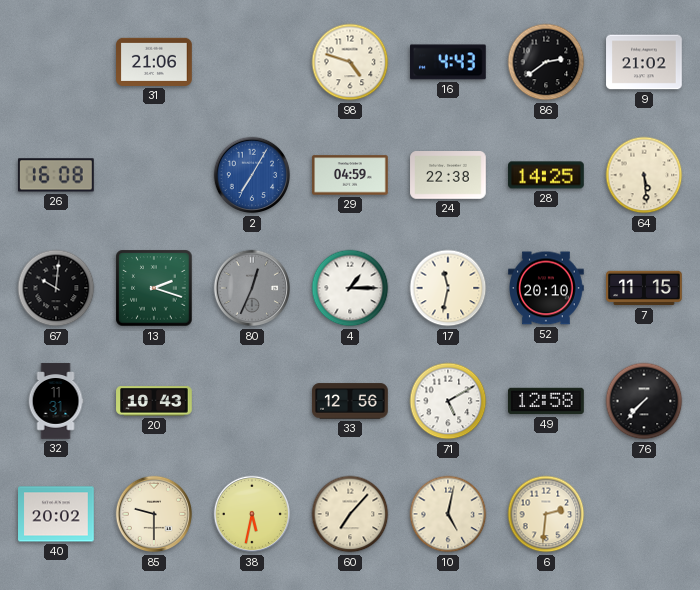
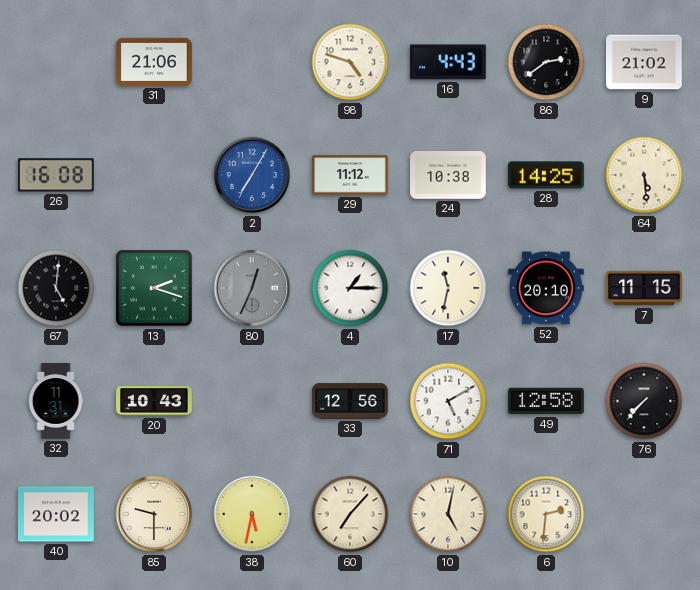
29: 04:59 -> 11:12 (350, 175)
24: 22:38 -> 10:38 (448, 175)
67: 10:01 -> 5:01 (56, 288)
